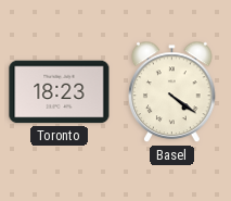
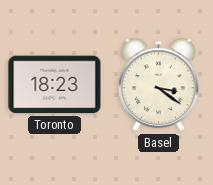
Basel: 4:21 -> 3:21 (159, 85)
